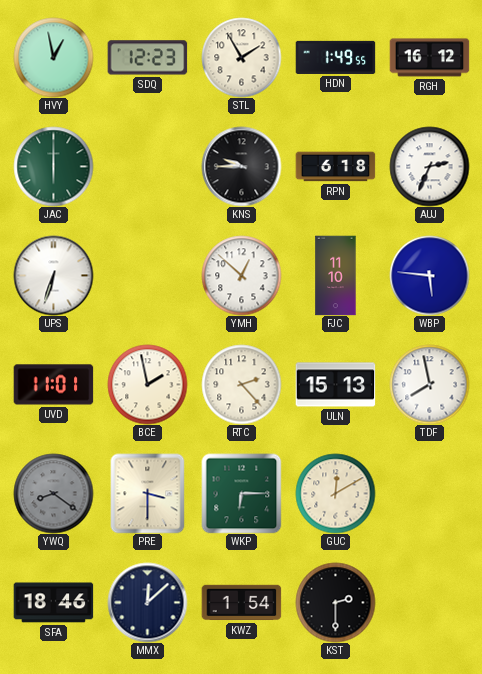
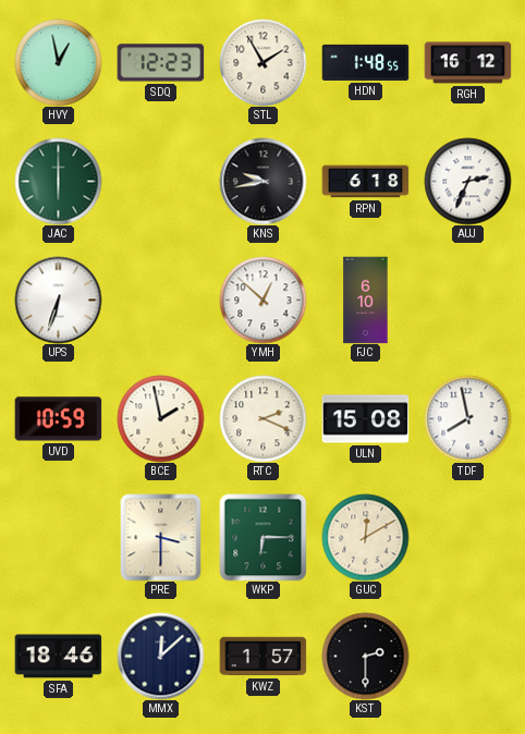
HDN: 1:49 -> 1:48 (365, 62)
KNS: 9:45 -> 9:43 (262, 181)
FJC: 11:10 -> 6:10 (366, 299)
WBP: 5:46 -> none (429, 275)
UVD: 11:01 -> 10:59 (58, 419)
RTC: 2:23 -> 2:19 (262, 418)
ULN: 15:13 -> 15:08 (365, 419)
YWQ: 8:21 -> none (53, 493)
KWZ: 1:54 -> 1:57 (262, 657)
